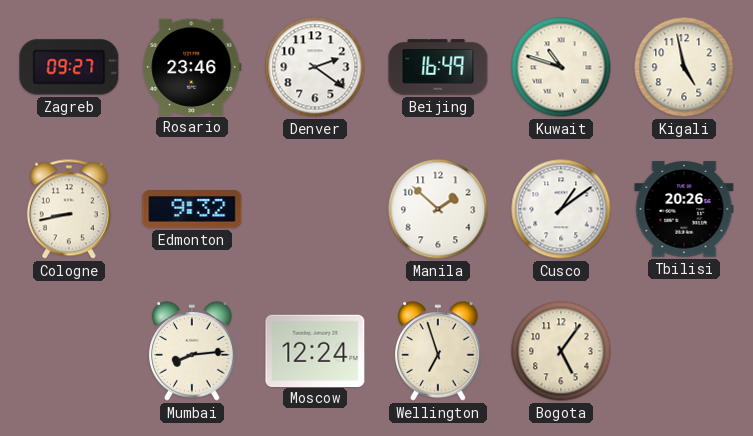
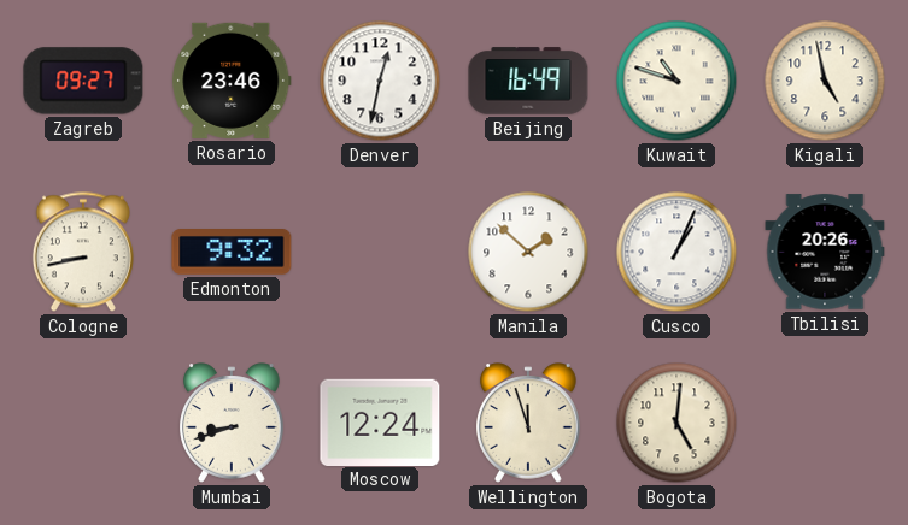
Denver: 2:21 -> 12:32 (380, 81)
Cusco: 1:09 -> 1:04 (676, 252)
Mumbai: 8:14 -> 8:42 (232, 423)
Wellington: 6:57 -> 11:57 (528, 423)
Bogota: 5:06 -> 5:01 (676, 423)
